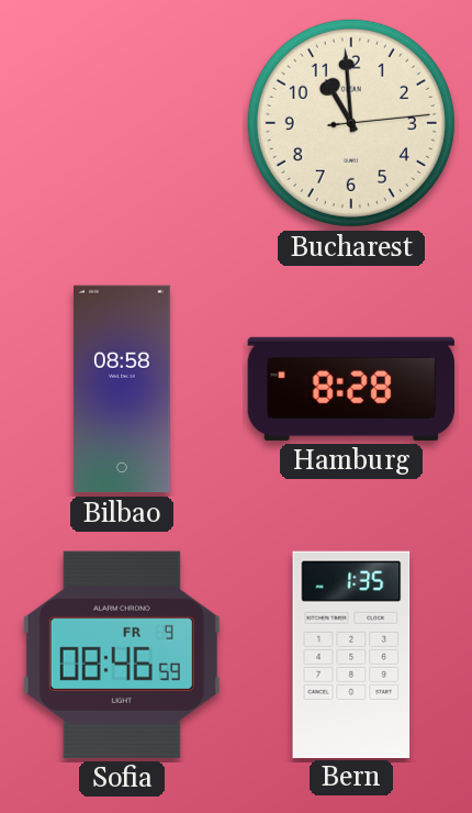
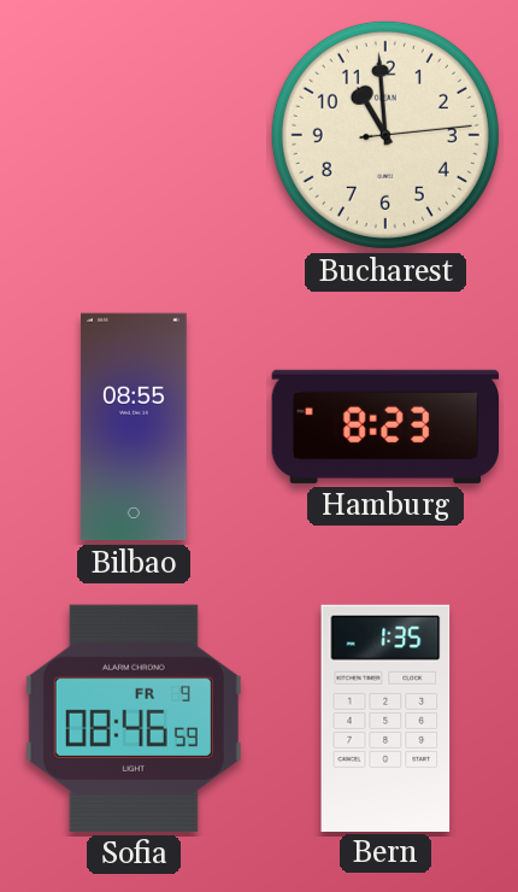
Bilbao: 08:58 -> 08:55 (135, 427)
Hamburg: 8:28 -> 8:23 (384, 427)
